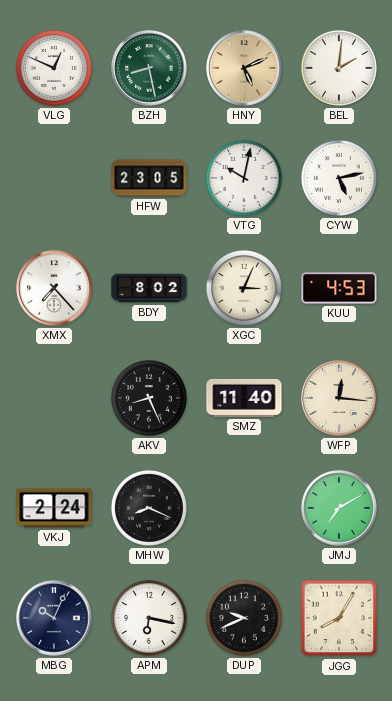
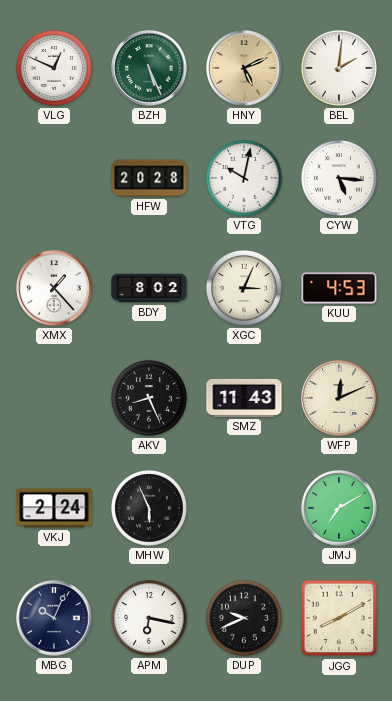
BZH: 8:28 -> 5:26 (149, 68)
HFW: 23:05 -> 20:28 (149, 178)
CYW: 5:13 -> 5:16 (339, 178)
XMX: 7:23 -> 1:23 (54, 288)
SMZ: 11:40 -> 11:43 (244, 398)
WFP: 12:16 -> 12:11 (339, 398)
MHW: 8:19 -> 5:56 (149, 508)
JGG: 8:05 -> 8:10 (339, 618)
